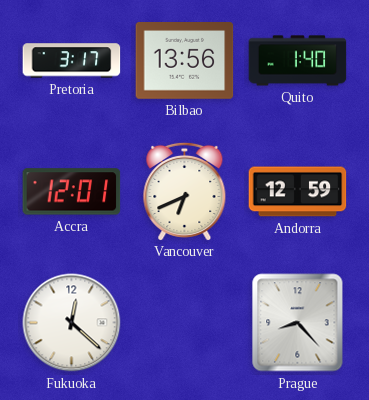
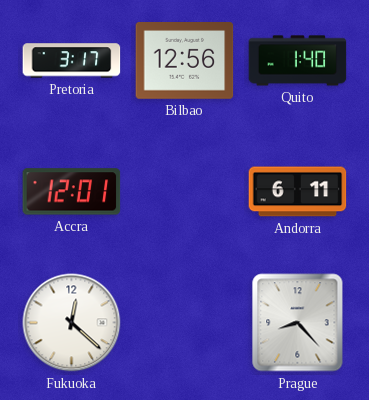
Bilbao: 13:56 -> 12:56 (185, 61)
Vancouver: 6:41 -> none (185, 191)
Andorra: 12:59 -> 6:11 (298, 192)
